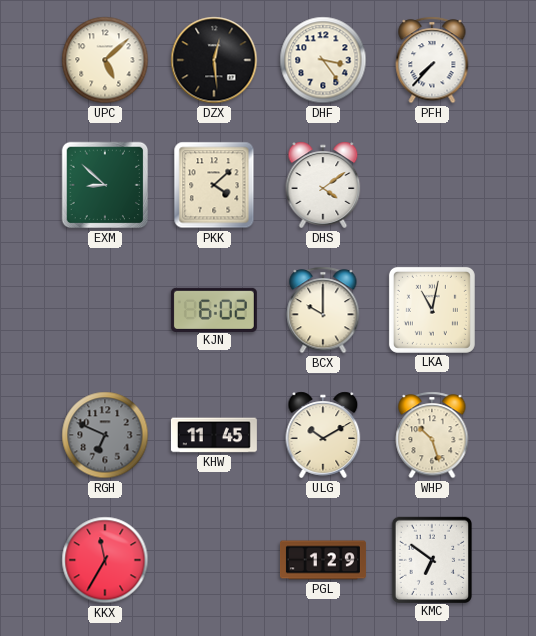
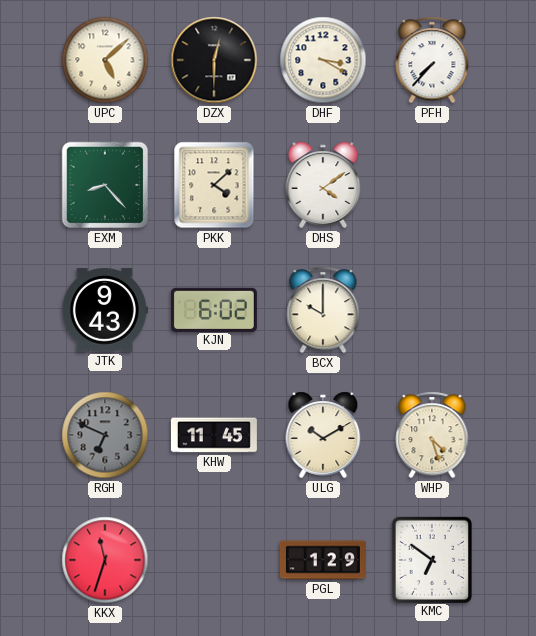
DZX: 12:29 -> 12:30 (214, 60)
DHF: 3:24 -> 3:20 (323, 60)
EXM: 8:52 -> 8:23 (105, 185)
JTK: none -> 9:43 (105, 310)
LKA: 11:02 -> none (432, 310)
WHP: 10:27 -> 4:27 (432, 435)
KKX: 11:35 -> 11:33 (105, 560)
